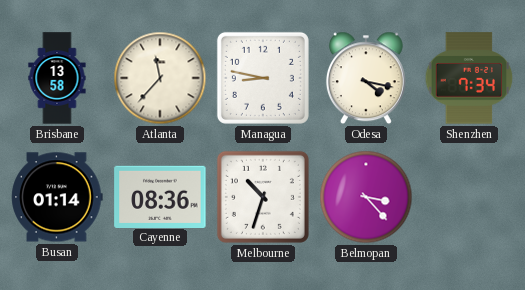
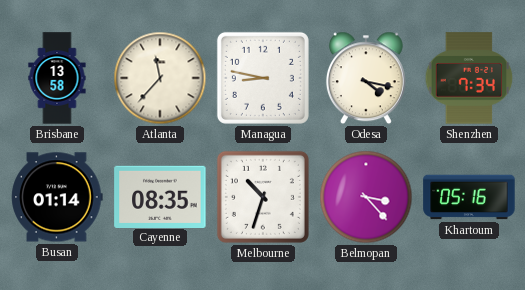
Cayenne: 08:36 -> 08:35 (160, 196)
Khartoum: none -> 05:16 (469, 197)
